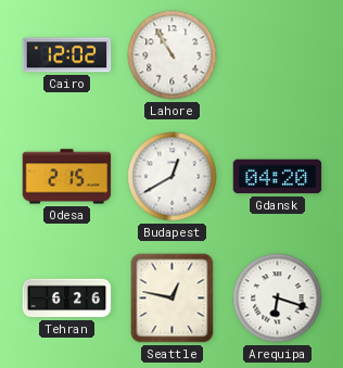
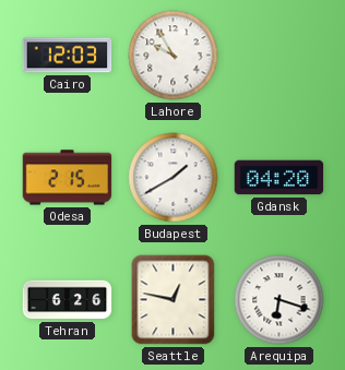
Cairo: 12:02 -> 12:03 (68, 56)
Lahore: 10:55 -> 9:55 (174, 56)
Budapest: 12:40 -> 1:40 (174, 178)
